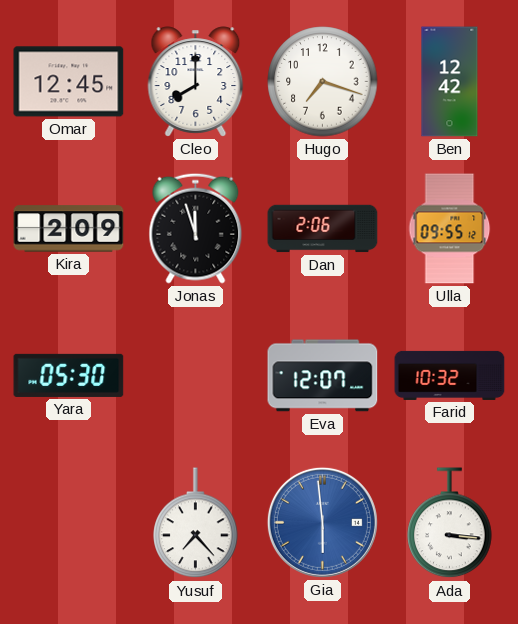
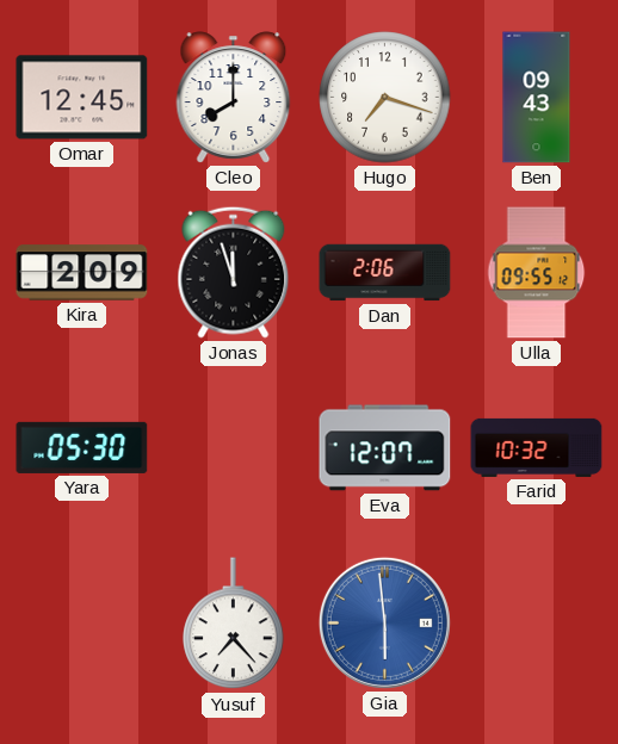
Ben: 12:42 -> 09:43 (537, 98)
Ada: 3:16 -> none (450, 523)
